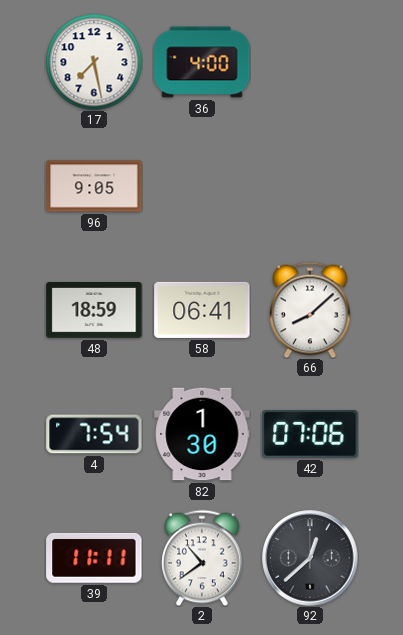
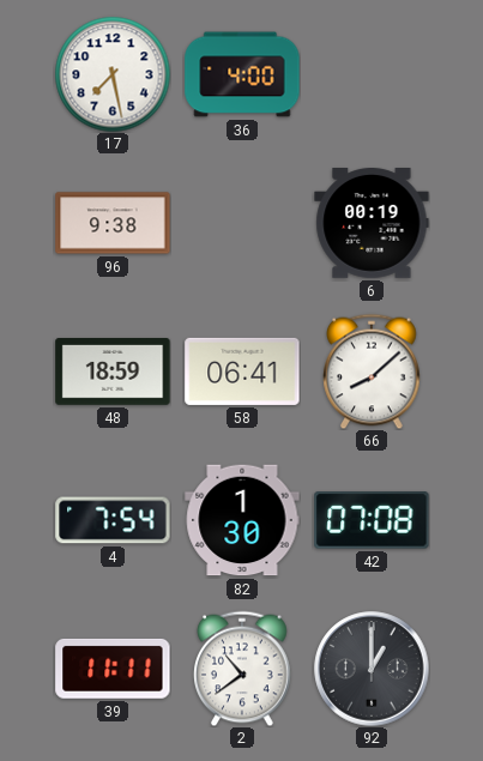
96: 9:05 -> 9:38 (113, 223)
6: none -> 00:19 (372, 224)
42: 07:06 -> 07:08 (372, 520)
92: 12:38 -> 1:00 (372, 669)
